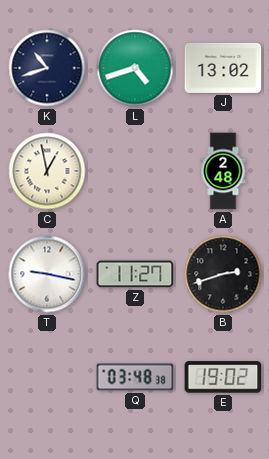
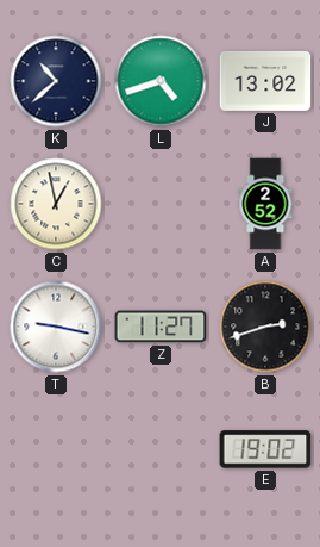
K: 10:42 -> 10:38 (56, 81)
A: 2:48 -> 2:52 (265, 204)
Q: 03:48 -> none (135, 377)
